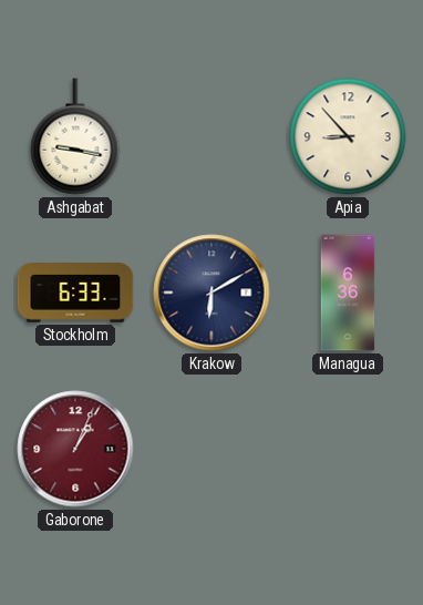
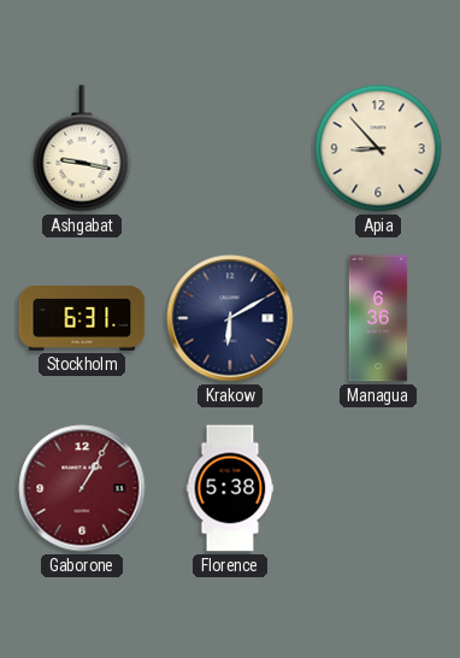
Stockholm: 6:33 -> 6:31 (82, 319)
Gaborone: 1:04 -> 1:05 (82, 488)
Florence: none -> 5:38 (230, 488)
